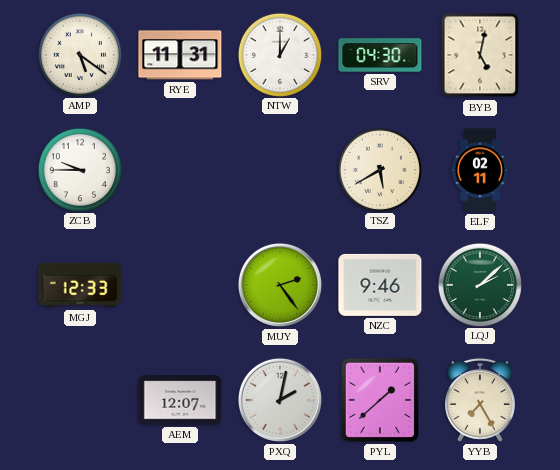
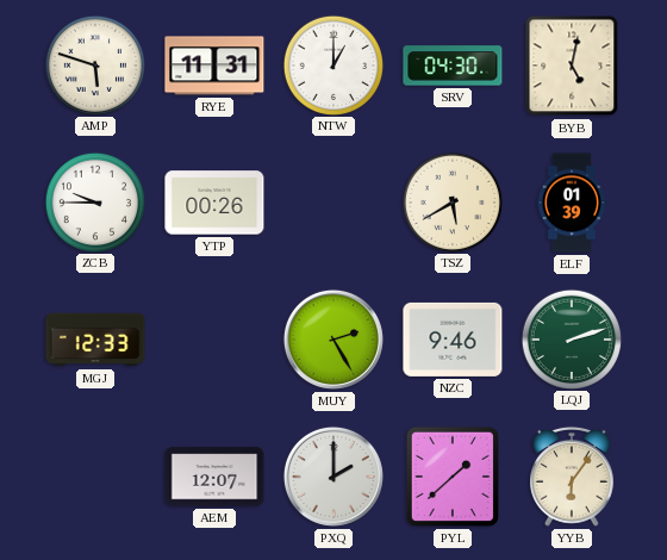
AMP: 5:21 -> 5:48 (94, 64)
YTP: none -> 00:26 (214, 203)
ELF: 02:11 -> 01:39 (572, 203)
MUY: 2:24 -> 2:25 (333, 340)
LQJ: 2:08 -> 2:12 (571, 338)
PXQ: 2:02 -> 2:00 (333, 477)
YYB: 7:25 -> 6:06 (573, 477)
